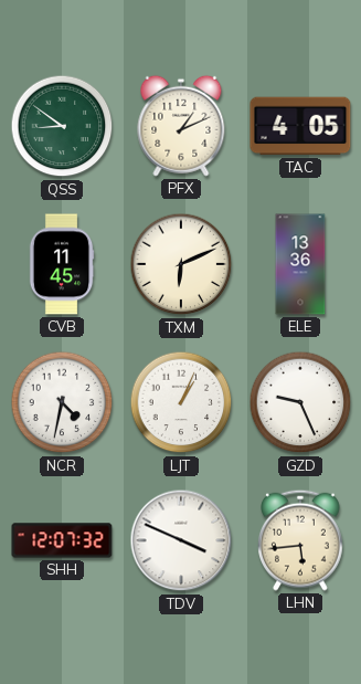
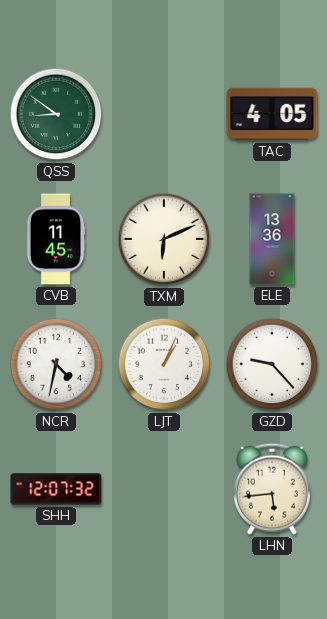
PFX: 1:11 -> none (181, 126)
GZD: 9:26 -> 9:23 (272, 364)
TDV: 3:49 -> none (181, 540)
